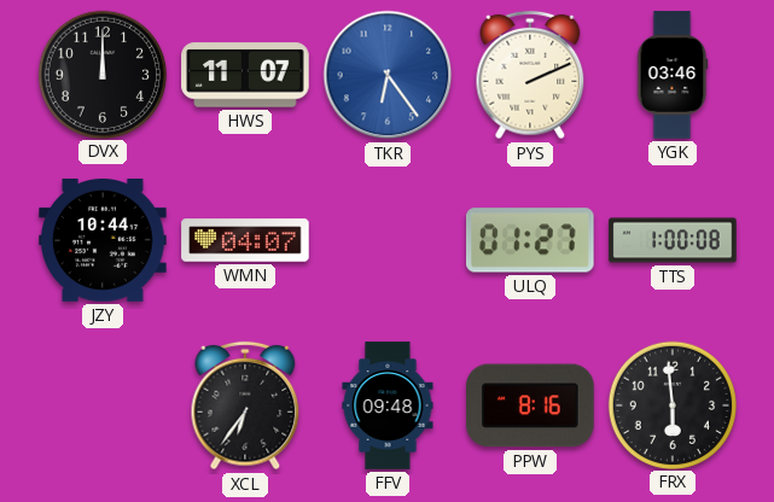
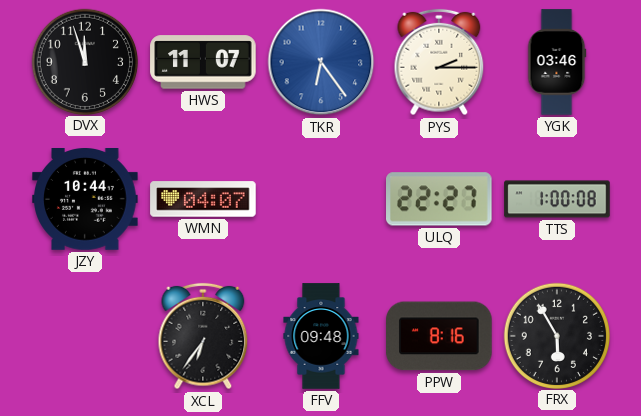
DVX: 12:00 -> 11:57 (84, 61)
PYS: 2:11 -> 2:15 (439, 62)
ULQ: 01:27 -> 22:27 (440, 199)
FRX: 5:59 -> 5:55 (556, 335)
